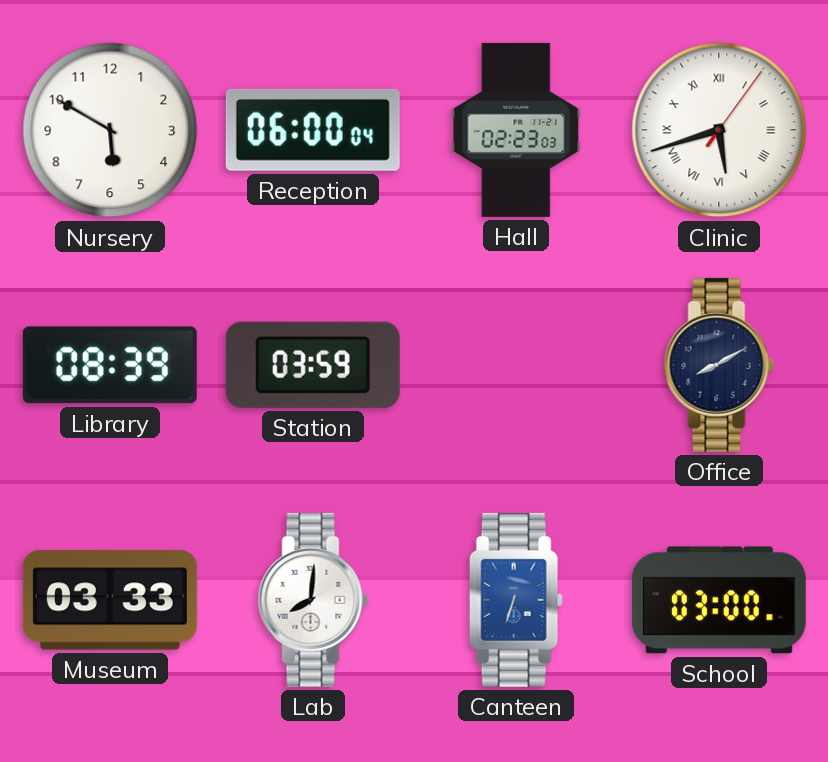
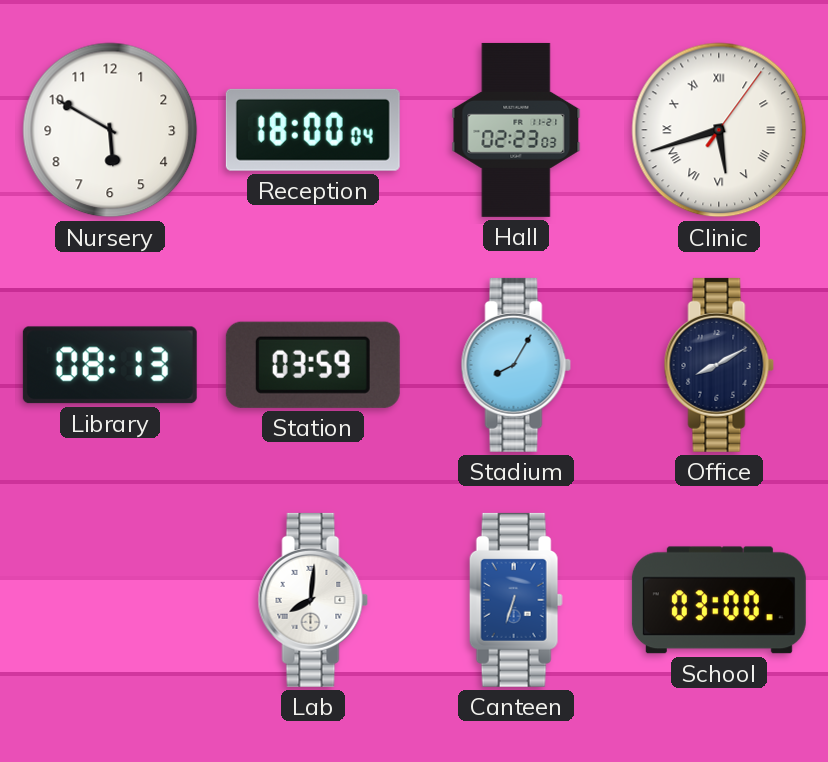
Reception: 06:00 -> 18:00 (313, 130)
Library: 08:39 -> 08:13 (110, 365)
Stadium: none -> 8:05 (516, 365)
Museum: 03:33 -> none (110, 600)
